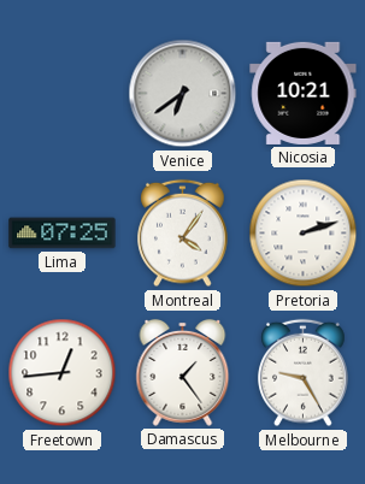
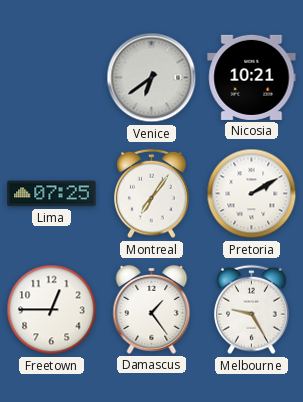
Montreal: 4:06 -> 7:06 (152, 194)
Pretoria: 2:12 -> 2:10 (252, 194)
Freetown: 12:44 -> 12:45 (52, 310)
